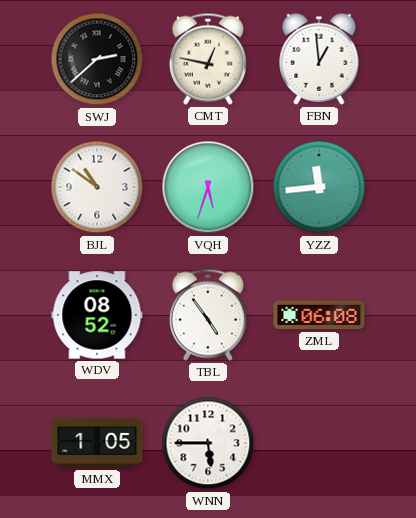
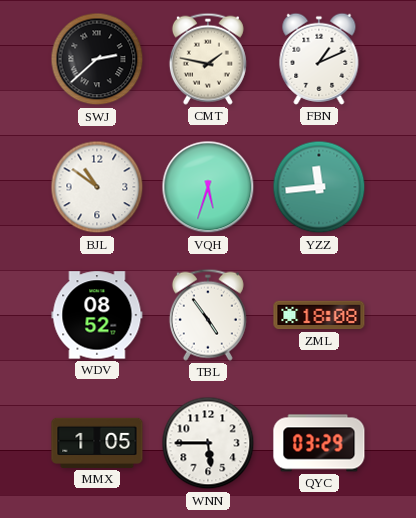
CMT: 12:47 -> 1:47 (208, 59)
FBN: 12:59 -> 1:11 (319, 59)
ZML: 06:08 -> 18:08 (319, 315)
QYC: none -> 03:29 (319, 443)
